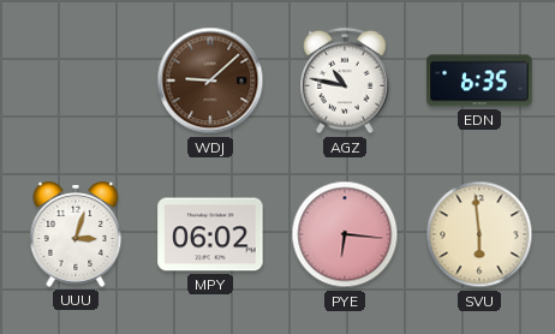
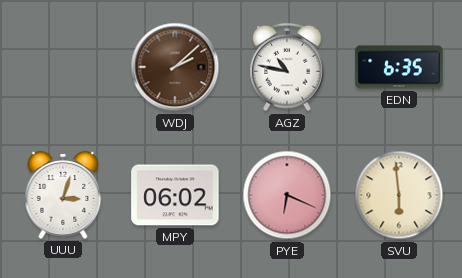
WDJ: 9:08 -> 2:08 (175, 67)
PYE: 6:16 -> 6:19 (287, 195)
